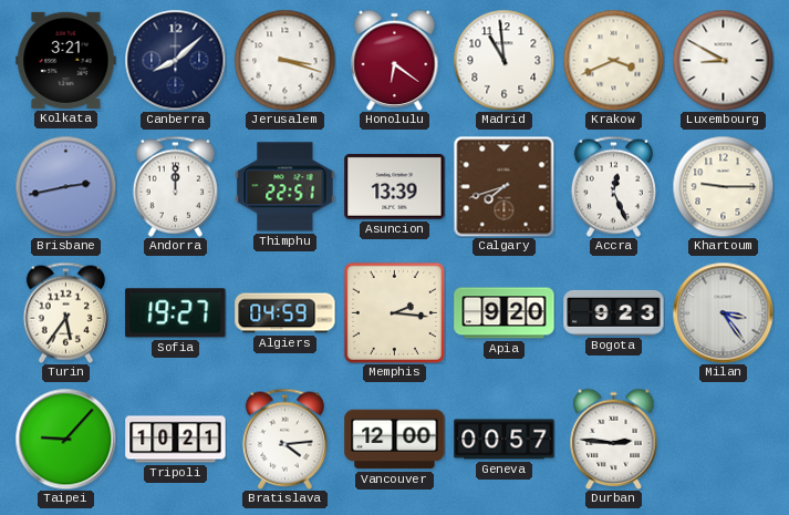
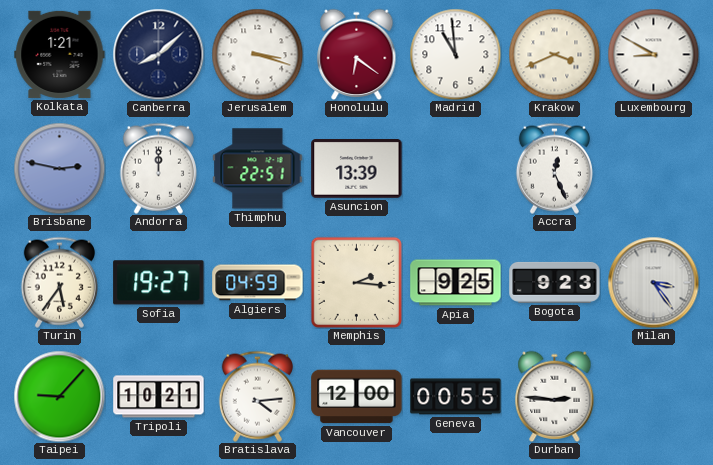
Kolkata: 3:21 -> 1:21 (60, 54)
Brisbane: 2:43 -> 2:47 (59, 168)
Calgary: 7:42 -> none (503, 186)
Khartoum: 9:15 -> none (723, 186)
Apia: 9:20 -> 9:25 (456, 283)
Geneva: 00:57 -> 00:55 (456, 397)
